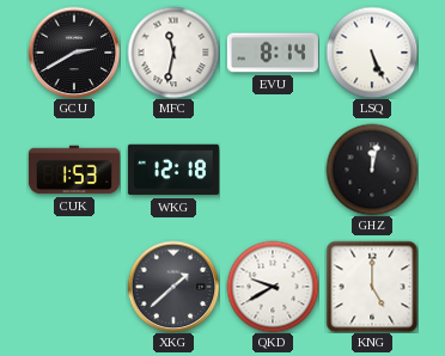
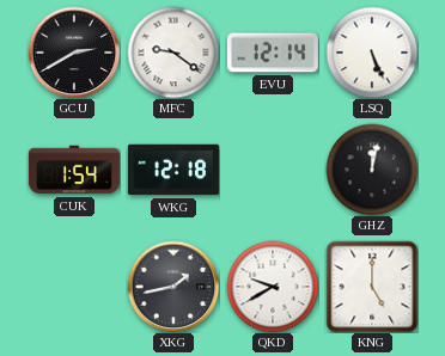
MFC: 11:32 -> 9:21 (173, 53)
EVU: 8:14 -> 12:14 (273, 53)
CUK: 1:53 -> 1:54 (74, 170)
XKG: 1:38 -> 1:43 (173, 287)
